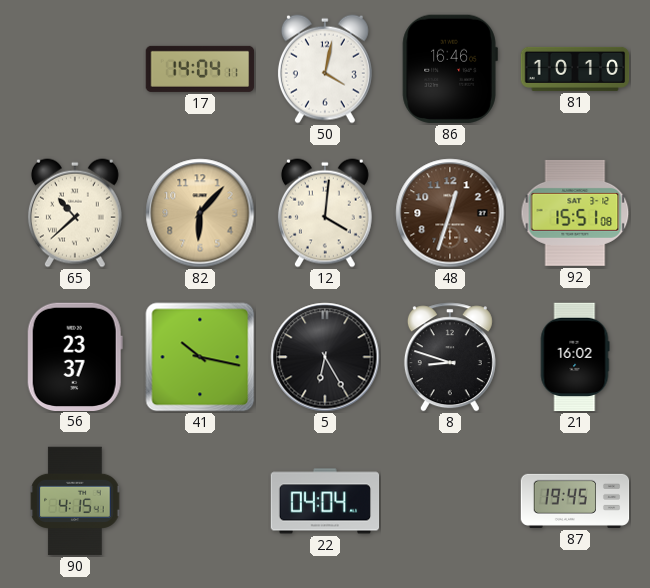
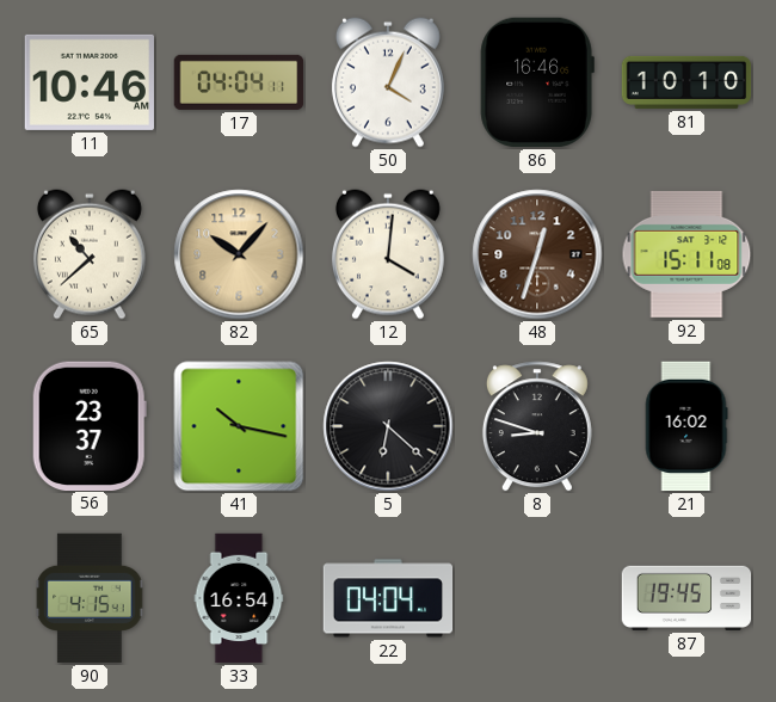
11: none -> 10:46 (88, 82)
17: 14:04 -> 04:04 (239, 82)
50: 4:02 -> 4:04 (388, 82)
82: 6:07 -> 10:07 (239, 254)
92: 15:51 -> 15:11 (686, 254)
5: 6:25 -> 6:22 (388, 426)
33: none -> 16:54 (239, 598)
